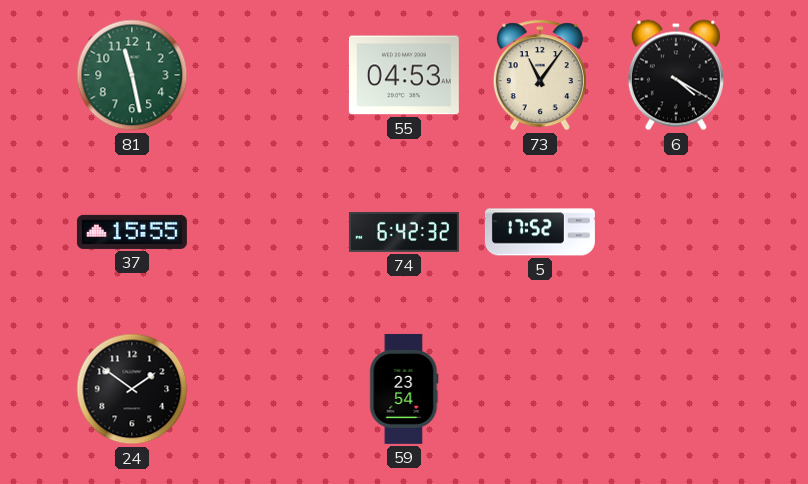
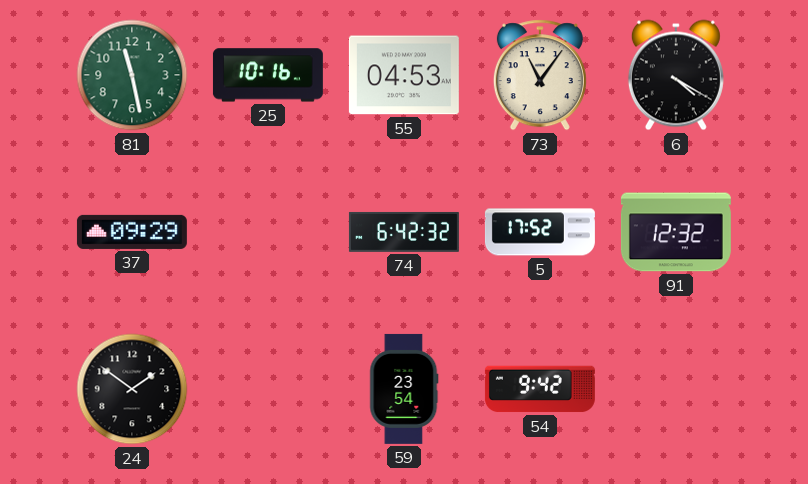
25: none -> 10:16 (268, 75)
37: 15:55 -> 09:29 (132, 232)
91: none -> 12:32 (676, 232)
54: none -> 9:42 (540, 389)
